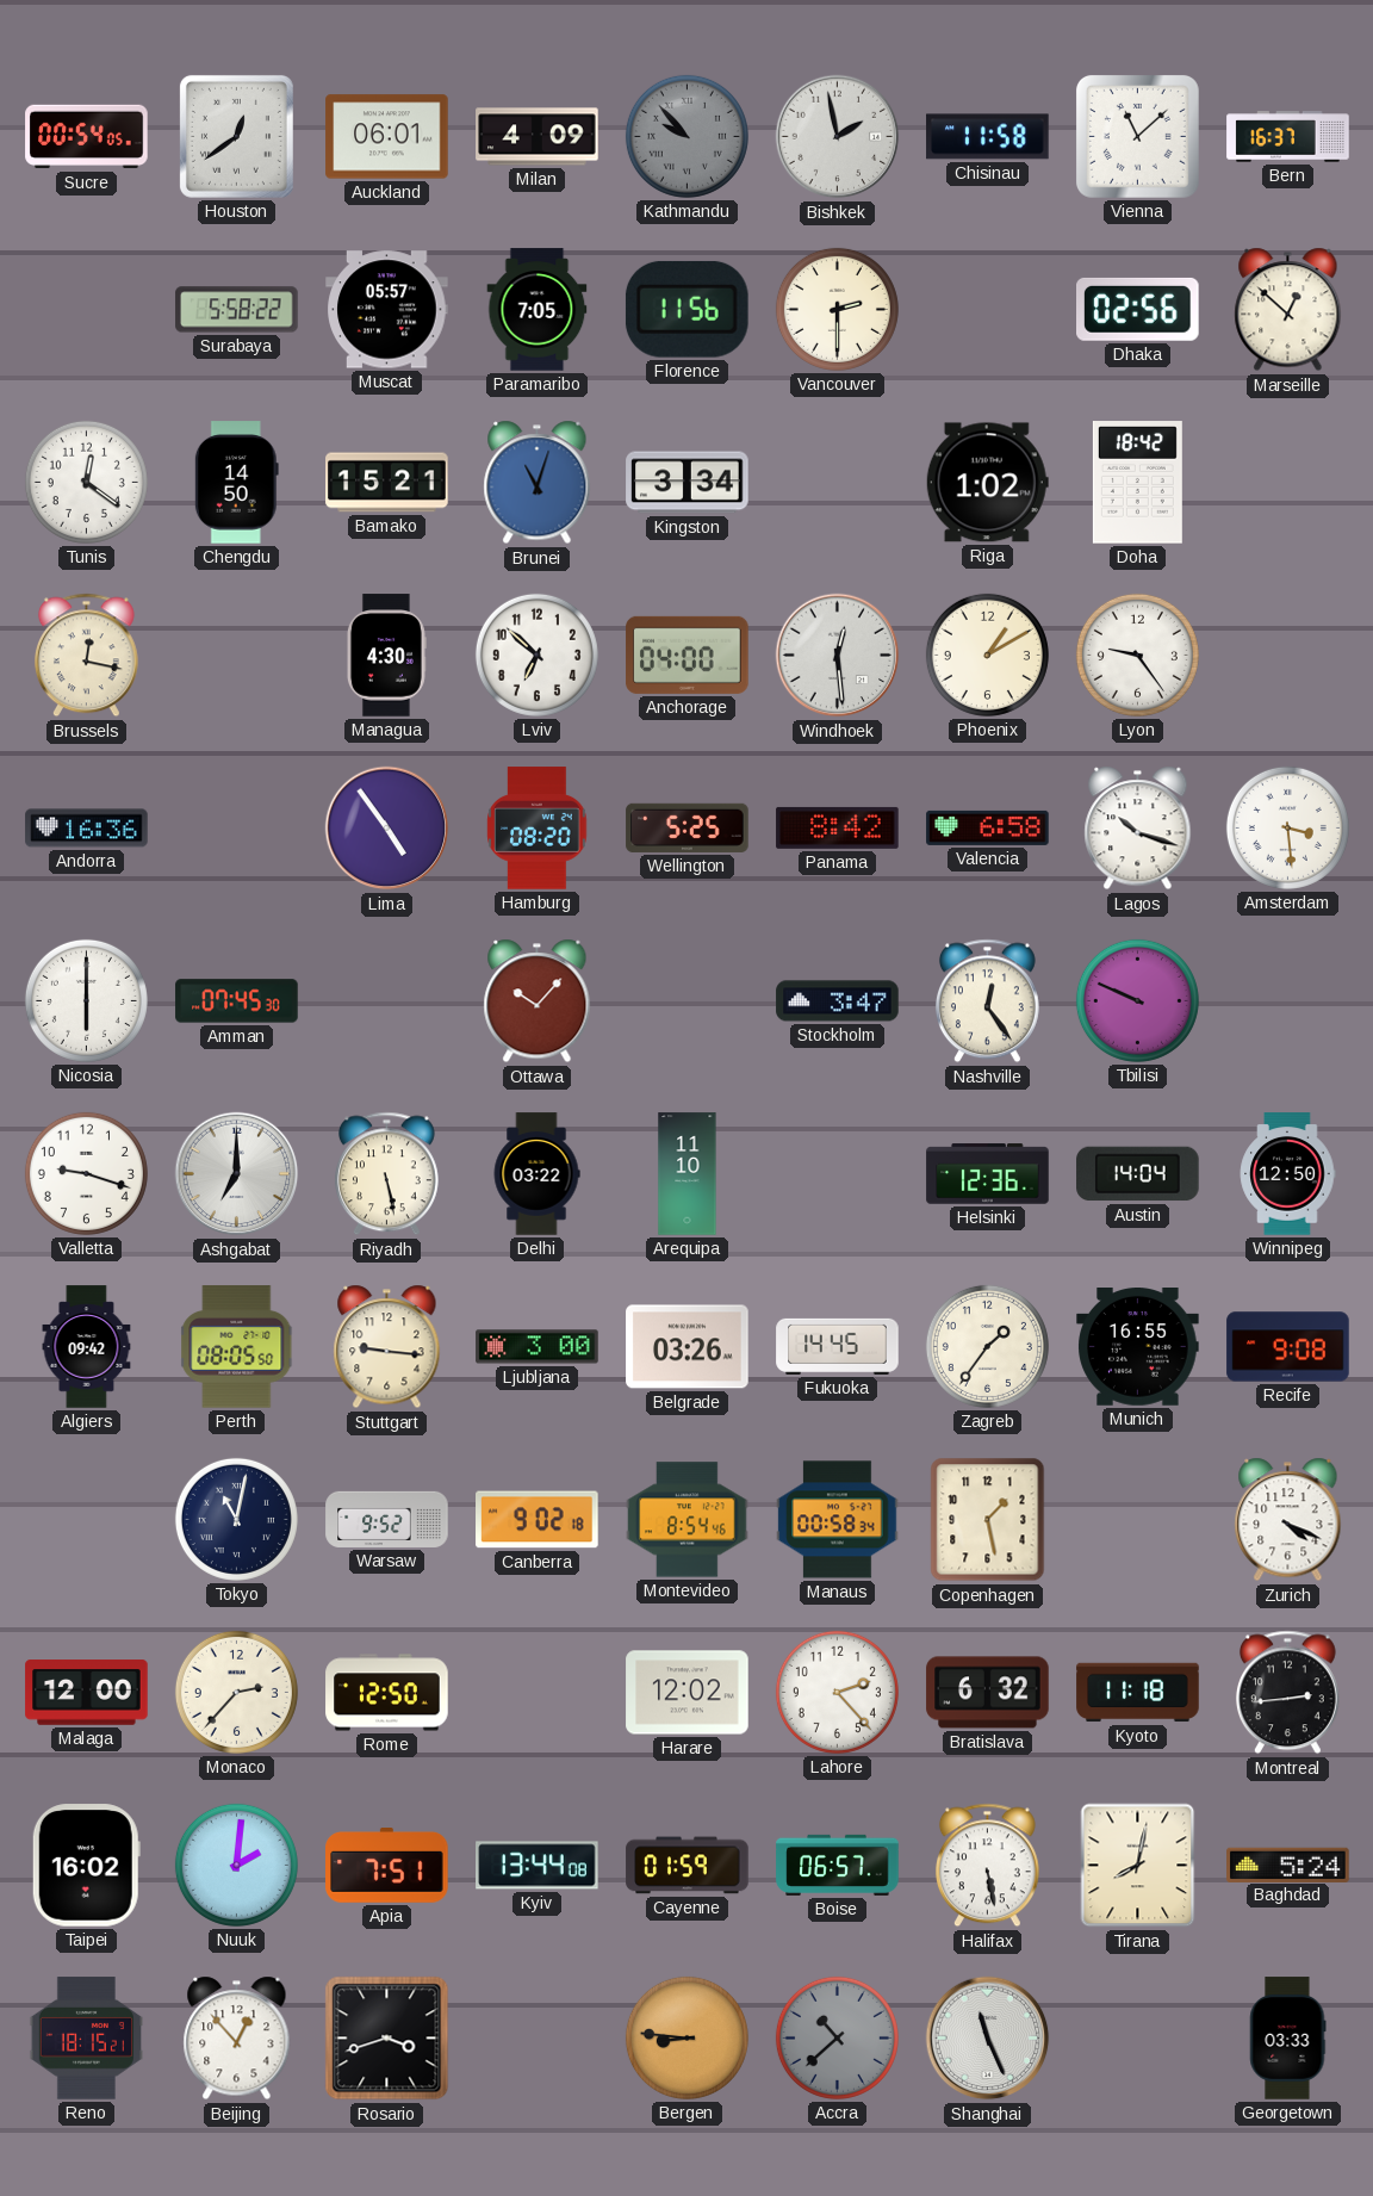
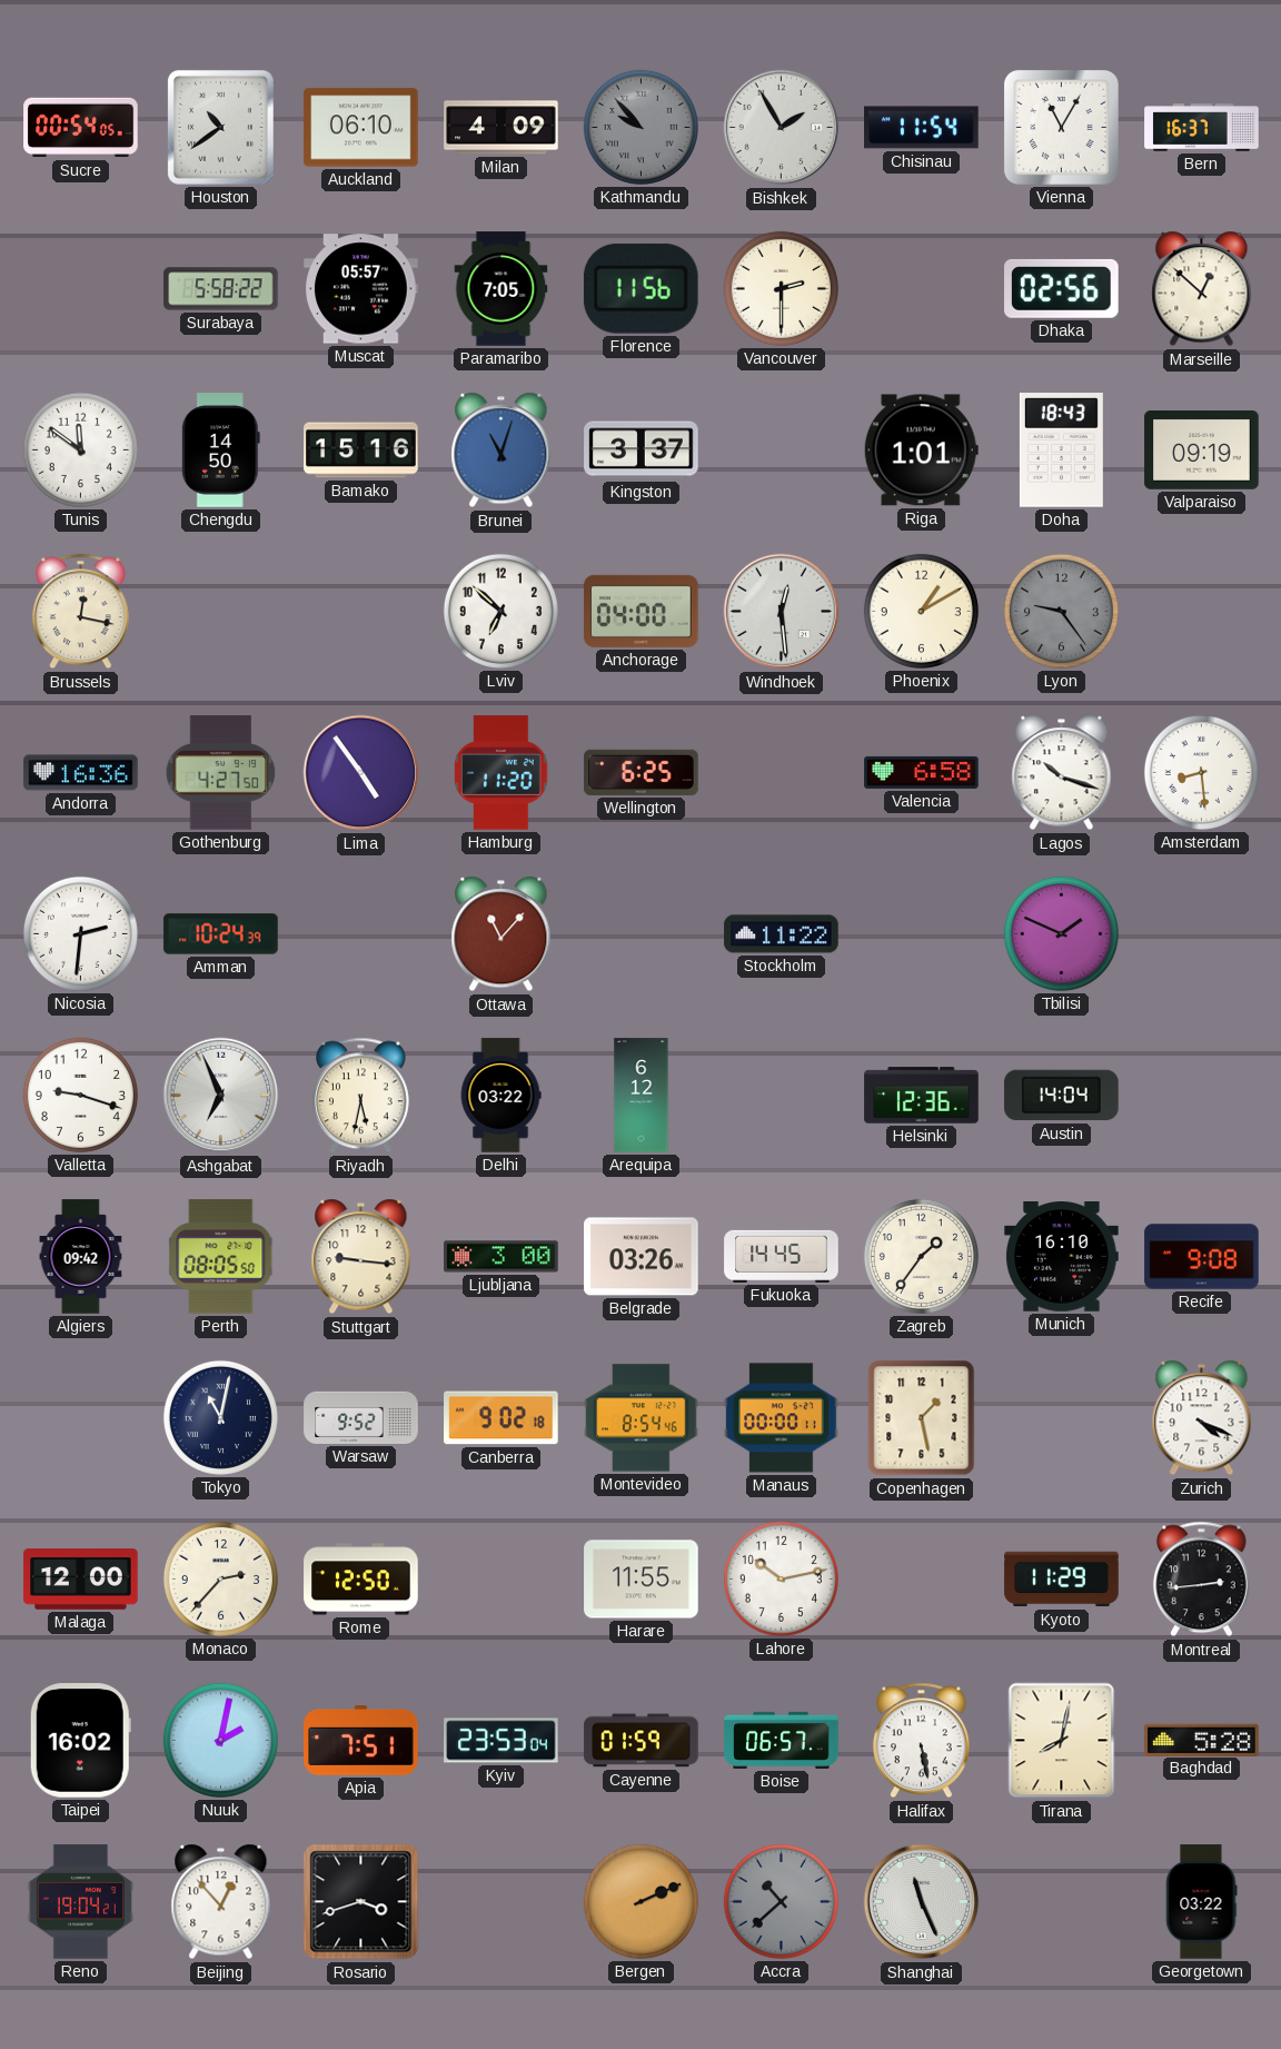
Houston: 12:39 -> 10:39 (220, 127)
Auckland: 06:01 -> 06:10 (361, 128)
Bishkek: 1:58 -> 1:55 (782, 128)
Chisinau: 11:58 -> 11:54 (922, 128)
Vienna: 11:08 -> 11:05 (1061, 127)
Tunis: 12:21 -> 11:51 (80, 449)
Bamako: 15:21 -> 15:16 (361, 451)
Kingston: 3:34 -> 3:37 (642, 451)
Riga: 1:02 -> 1:01 (921, 451)
Doha: 18:42 -> 18:43 (1061, 451)
Valparaiso: none -> 09:19 (1202, 451)
Managua: 4:30 -> none (386, 656)
Lyon dial: white -> grey (1061, 611)
Gothenburg: none -> 4:27 (221, 773)
Hamburg: 08:20 -> 11:20 (502, 773)
Wellington: 5:25 -> 6:25 (642, 772)
Panama: 8:42 -> none (838, 827)
Amsterdam: 3:29 -> 8:29 (1201, 772)
Nicosia: 6:00 -> 2:31 (80, 933)
Amman: 07:45 -> 10:24 (221, 934)
Ottawa: 10:07 -> 11:07 (502, 934)
Stockholm: 3:47 -> 11:22 (782, 934)
Nashville: 12:24 -> none (987, 1001)
Tbilisi: 9:49 -> 1:49 (1061, 933)
Ashgabat: 7:00 -> 6:56 (221, 1096)
Riyadh: 5:28 -> 5:32 (360, 1096)
Arequipa: 11:10 -> 6:12 (642, 1096)
Winnipeg: 12:50 -> none (1287, 1174)
Munich: 16:55 -> 16:10 (1062, 1257)
Manaus: 00:58 -> 00:00 (782, 1418)
Harare: 12:02 -> 11:55 (642, 1580)
Lahore: 2:23 -> 10:13 (781, 1578)
Bratislava: 6:32 -> none (988, 1693)
Kyoto: 11:18 -> 11:29 (1062, 1580)
Nuuk: 2:01 -> 2:02 (220, 1740)
Kyiv: 13:44 -> 23:53 (502, 1741)
Baghdad: 5:24 -> 5:28 (1202, 1740)
Reno: 18:15 -> 19:04 (80, 1902)
Bergen: 8:46 -> 2:11 (640, 1901)
Georgetown: 03:33 -> 03:22 (1202, 1902)
